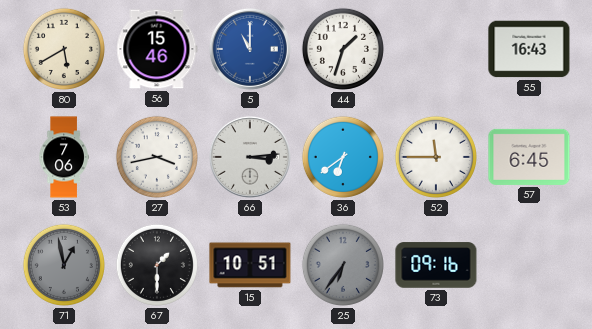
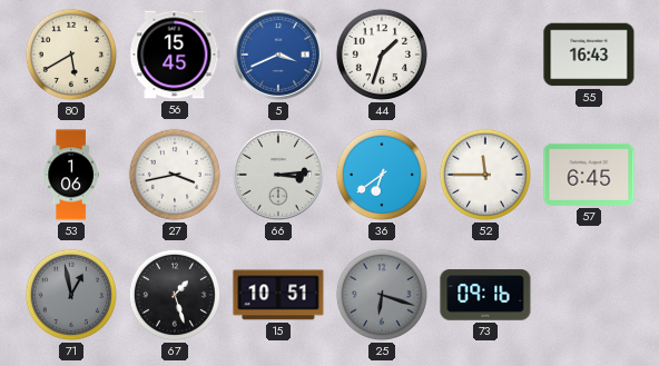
56: 15:46 -> 15:45 (175, 55)
5: 11:00 -> 3:41 (278, 55)
53: 7:06 -> 1:06 (71, 175)
67: 1:30 -> 1:27 (175, 295)
25: 6:36 -> 6:18 (382, 295)
